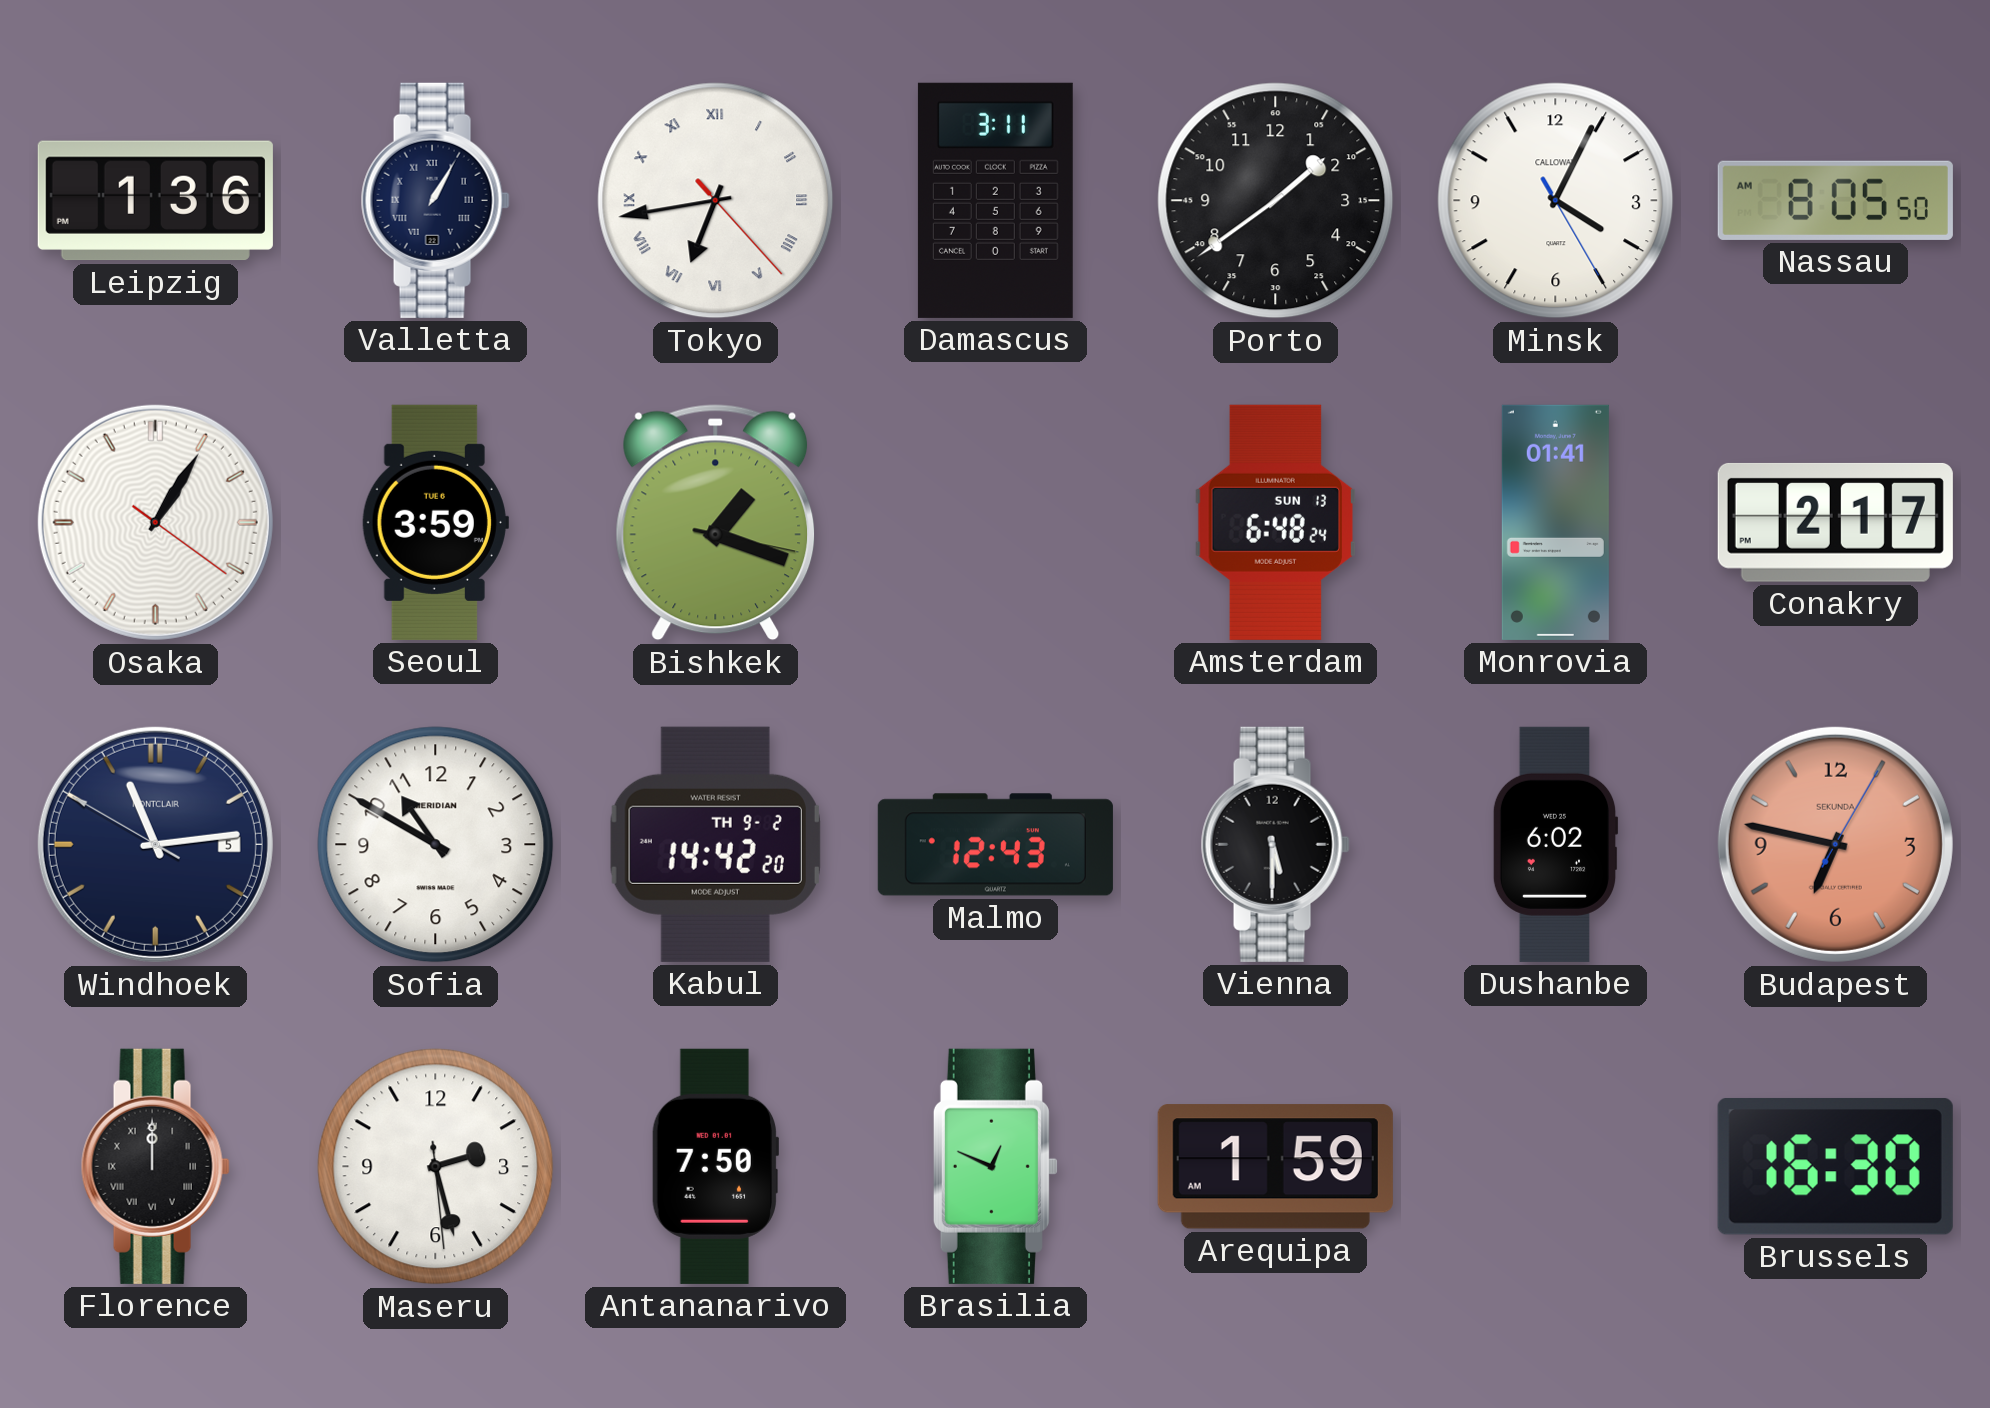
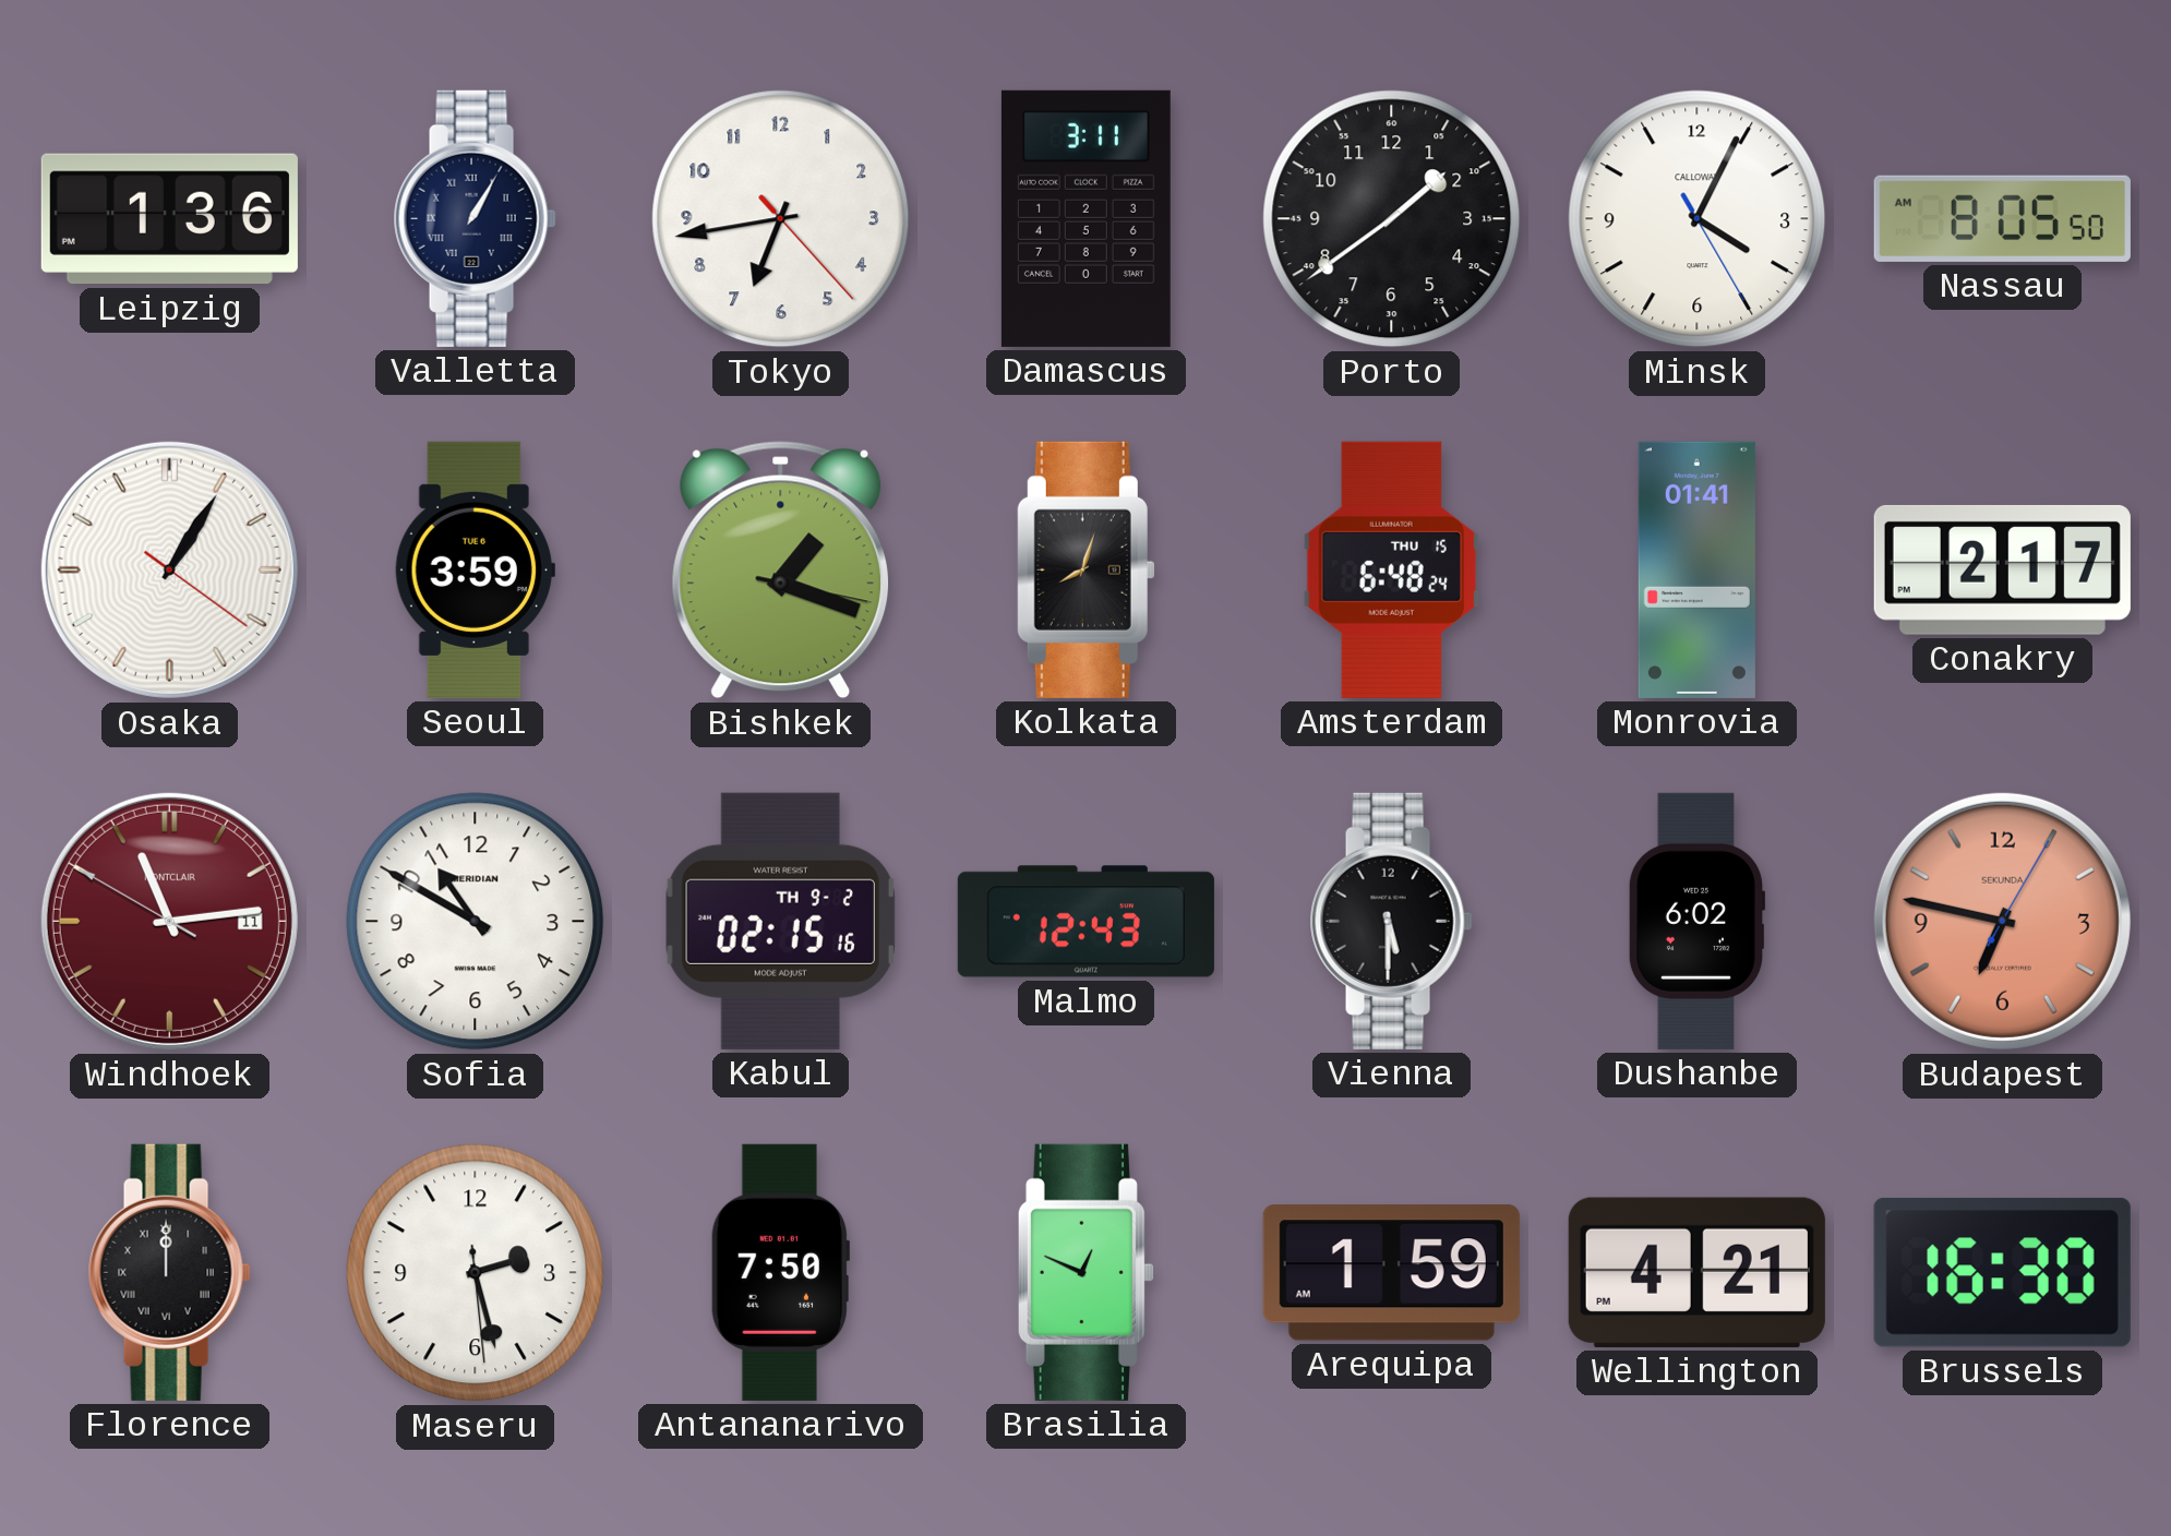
Tokyo numerals: Roman -> Arabic (781, 219)
Kolkata: none -> 8:03 (1085, 569)
Amsterdam date: SUN 13 -> THU 15 (1392, 569)
Windhoek date: 5 -> 11 (169, 921)
Windhoek dial: navy -> burgundy (169, 921)
Kabul: 14:42 -> 02:15 (780, 921)
Wellington: none -> 4:21 (1696, 1272)
